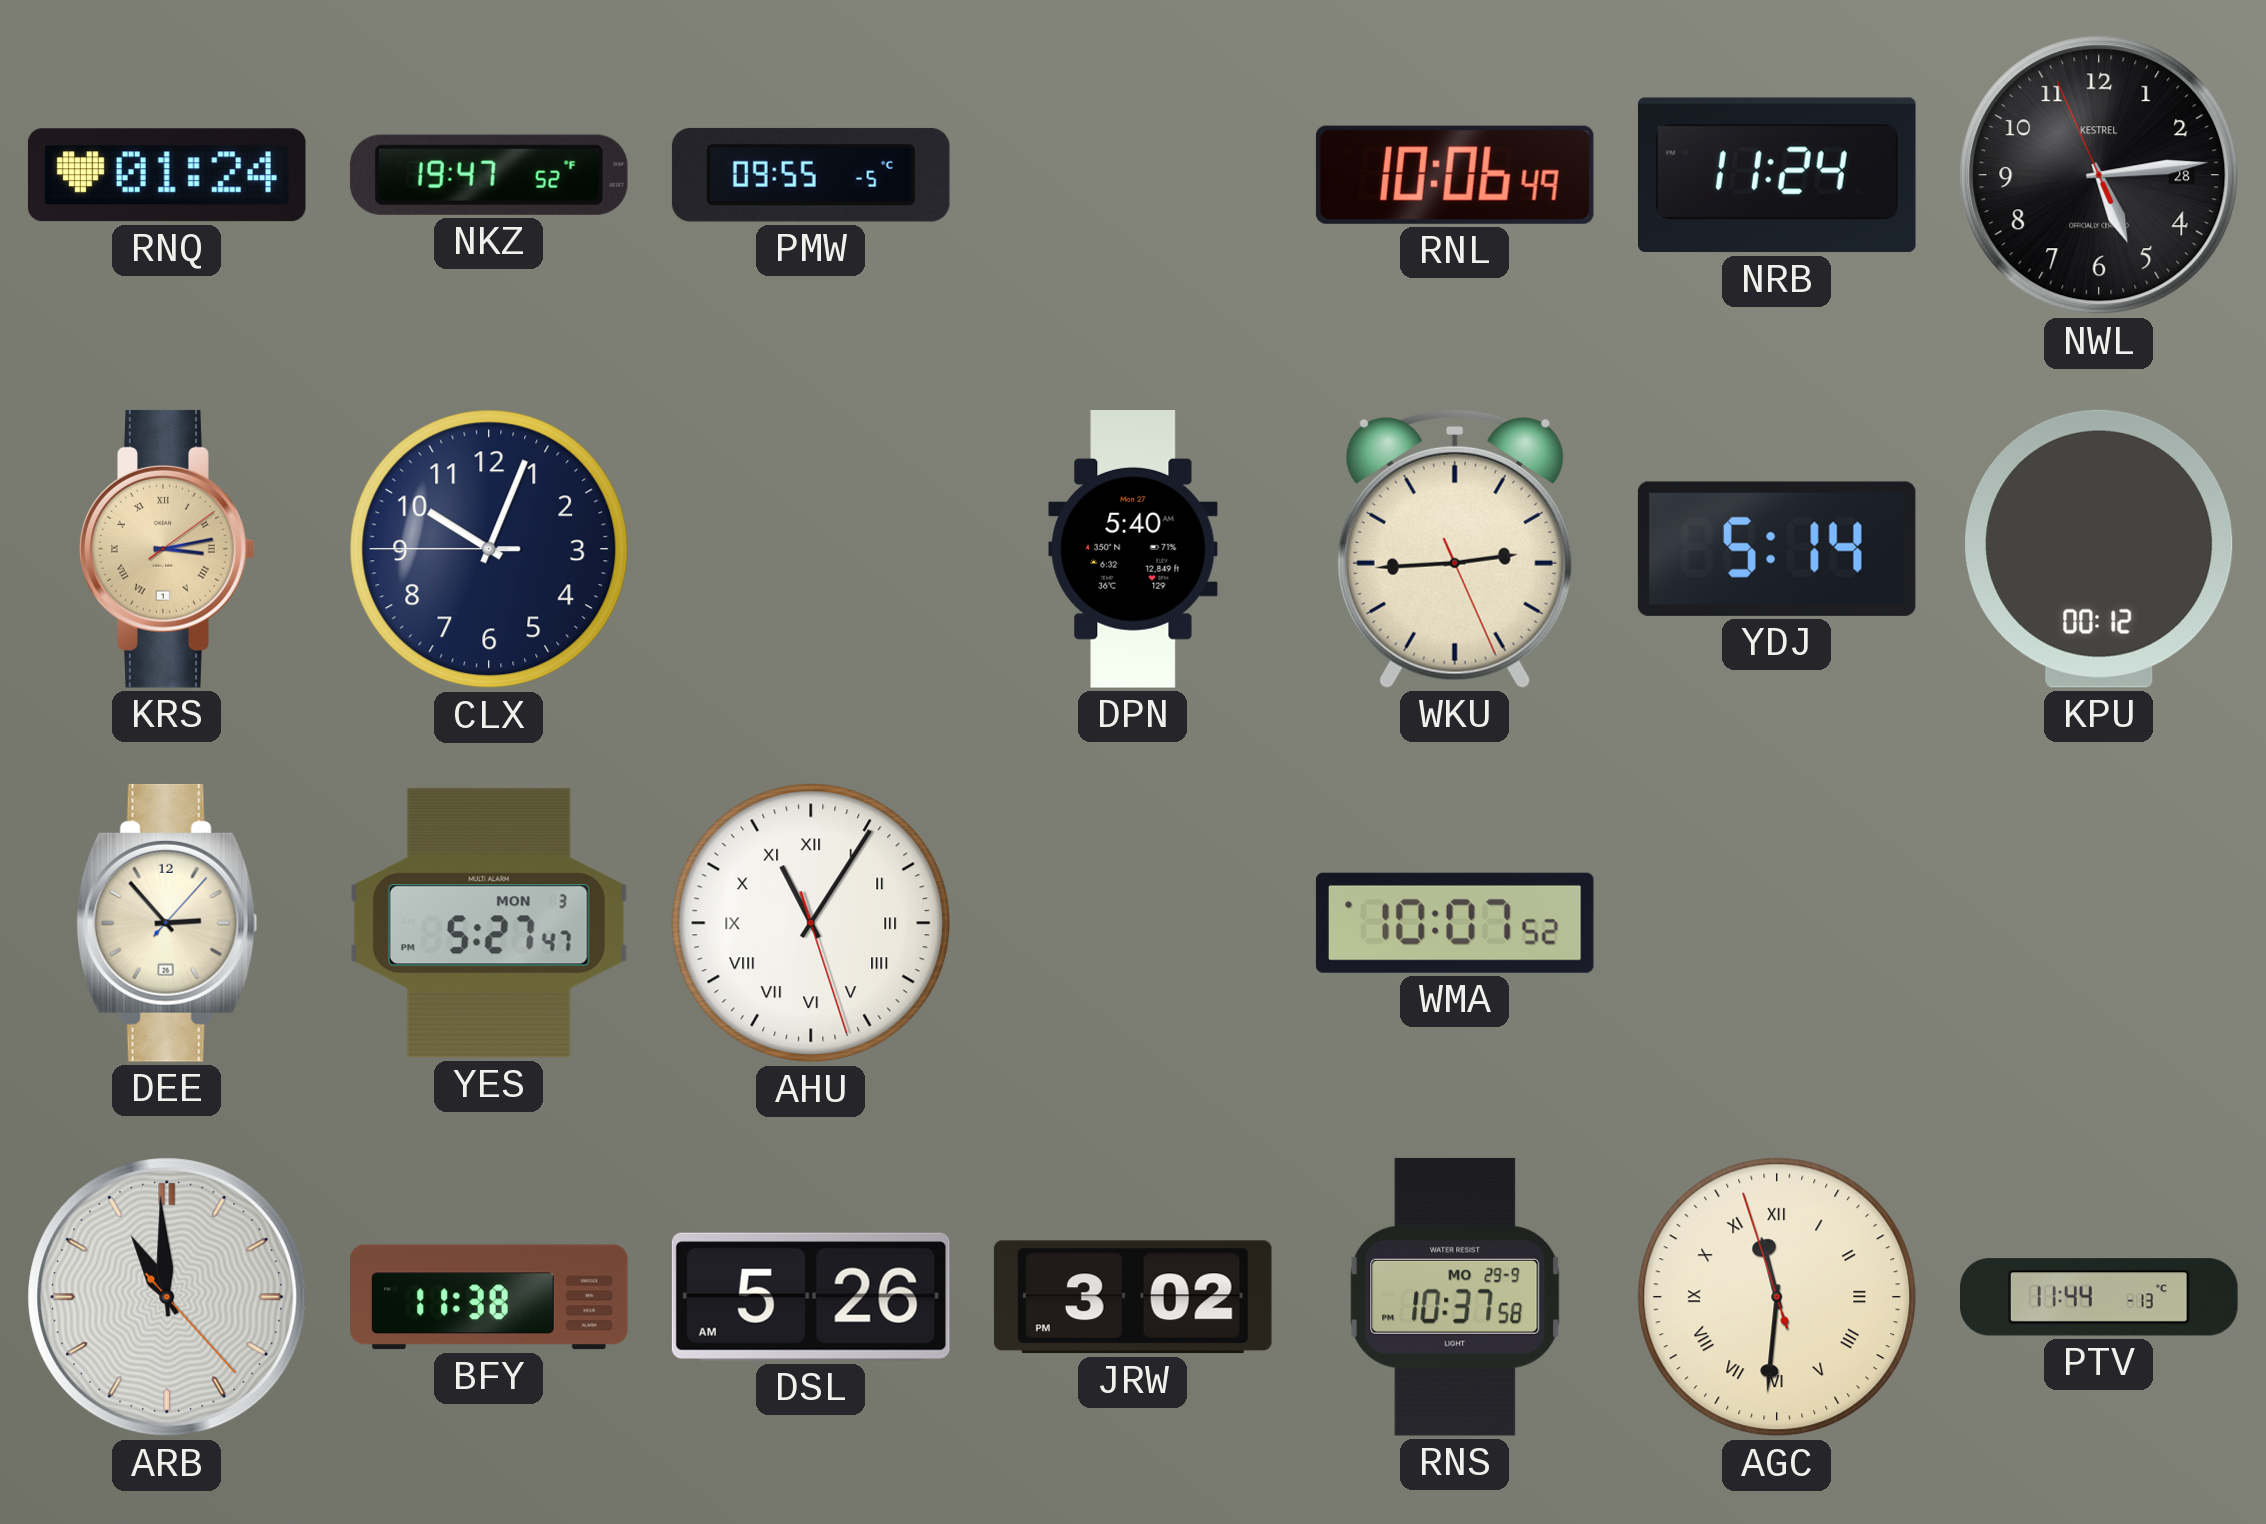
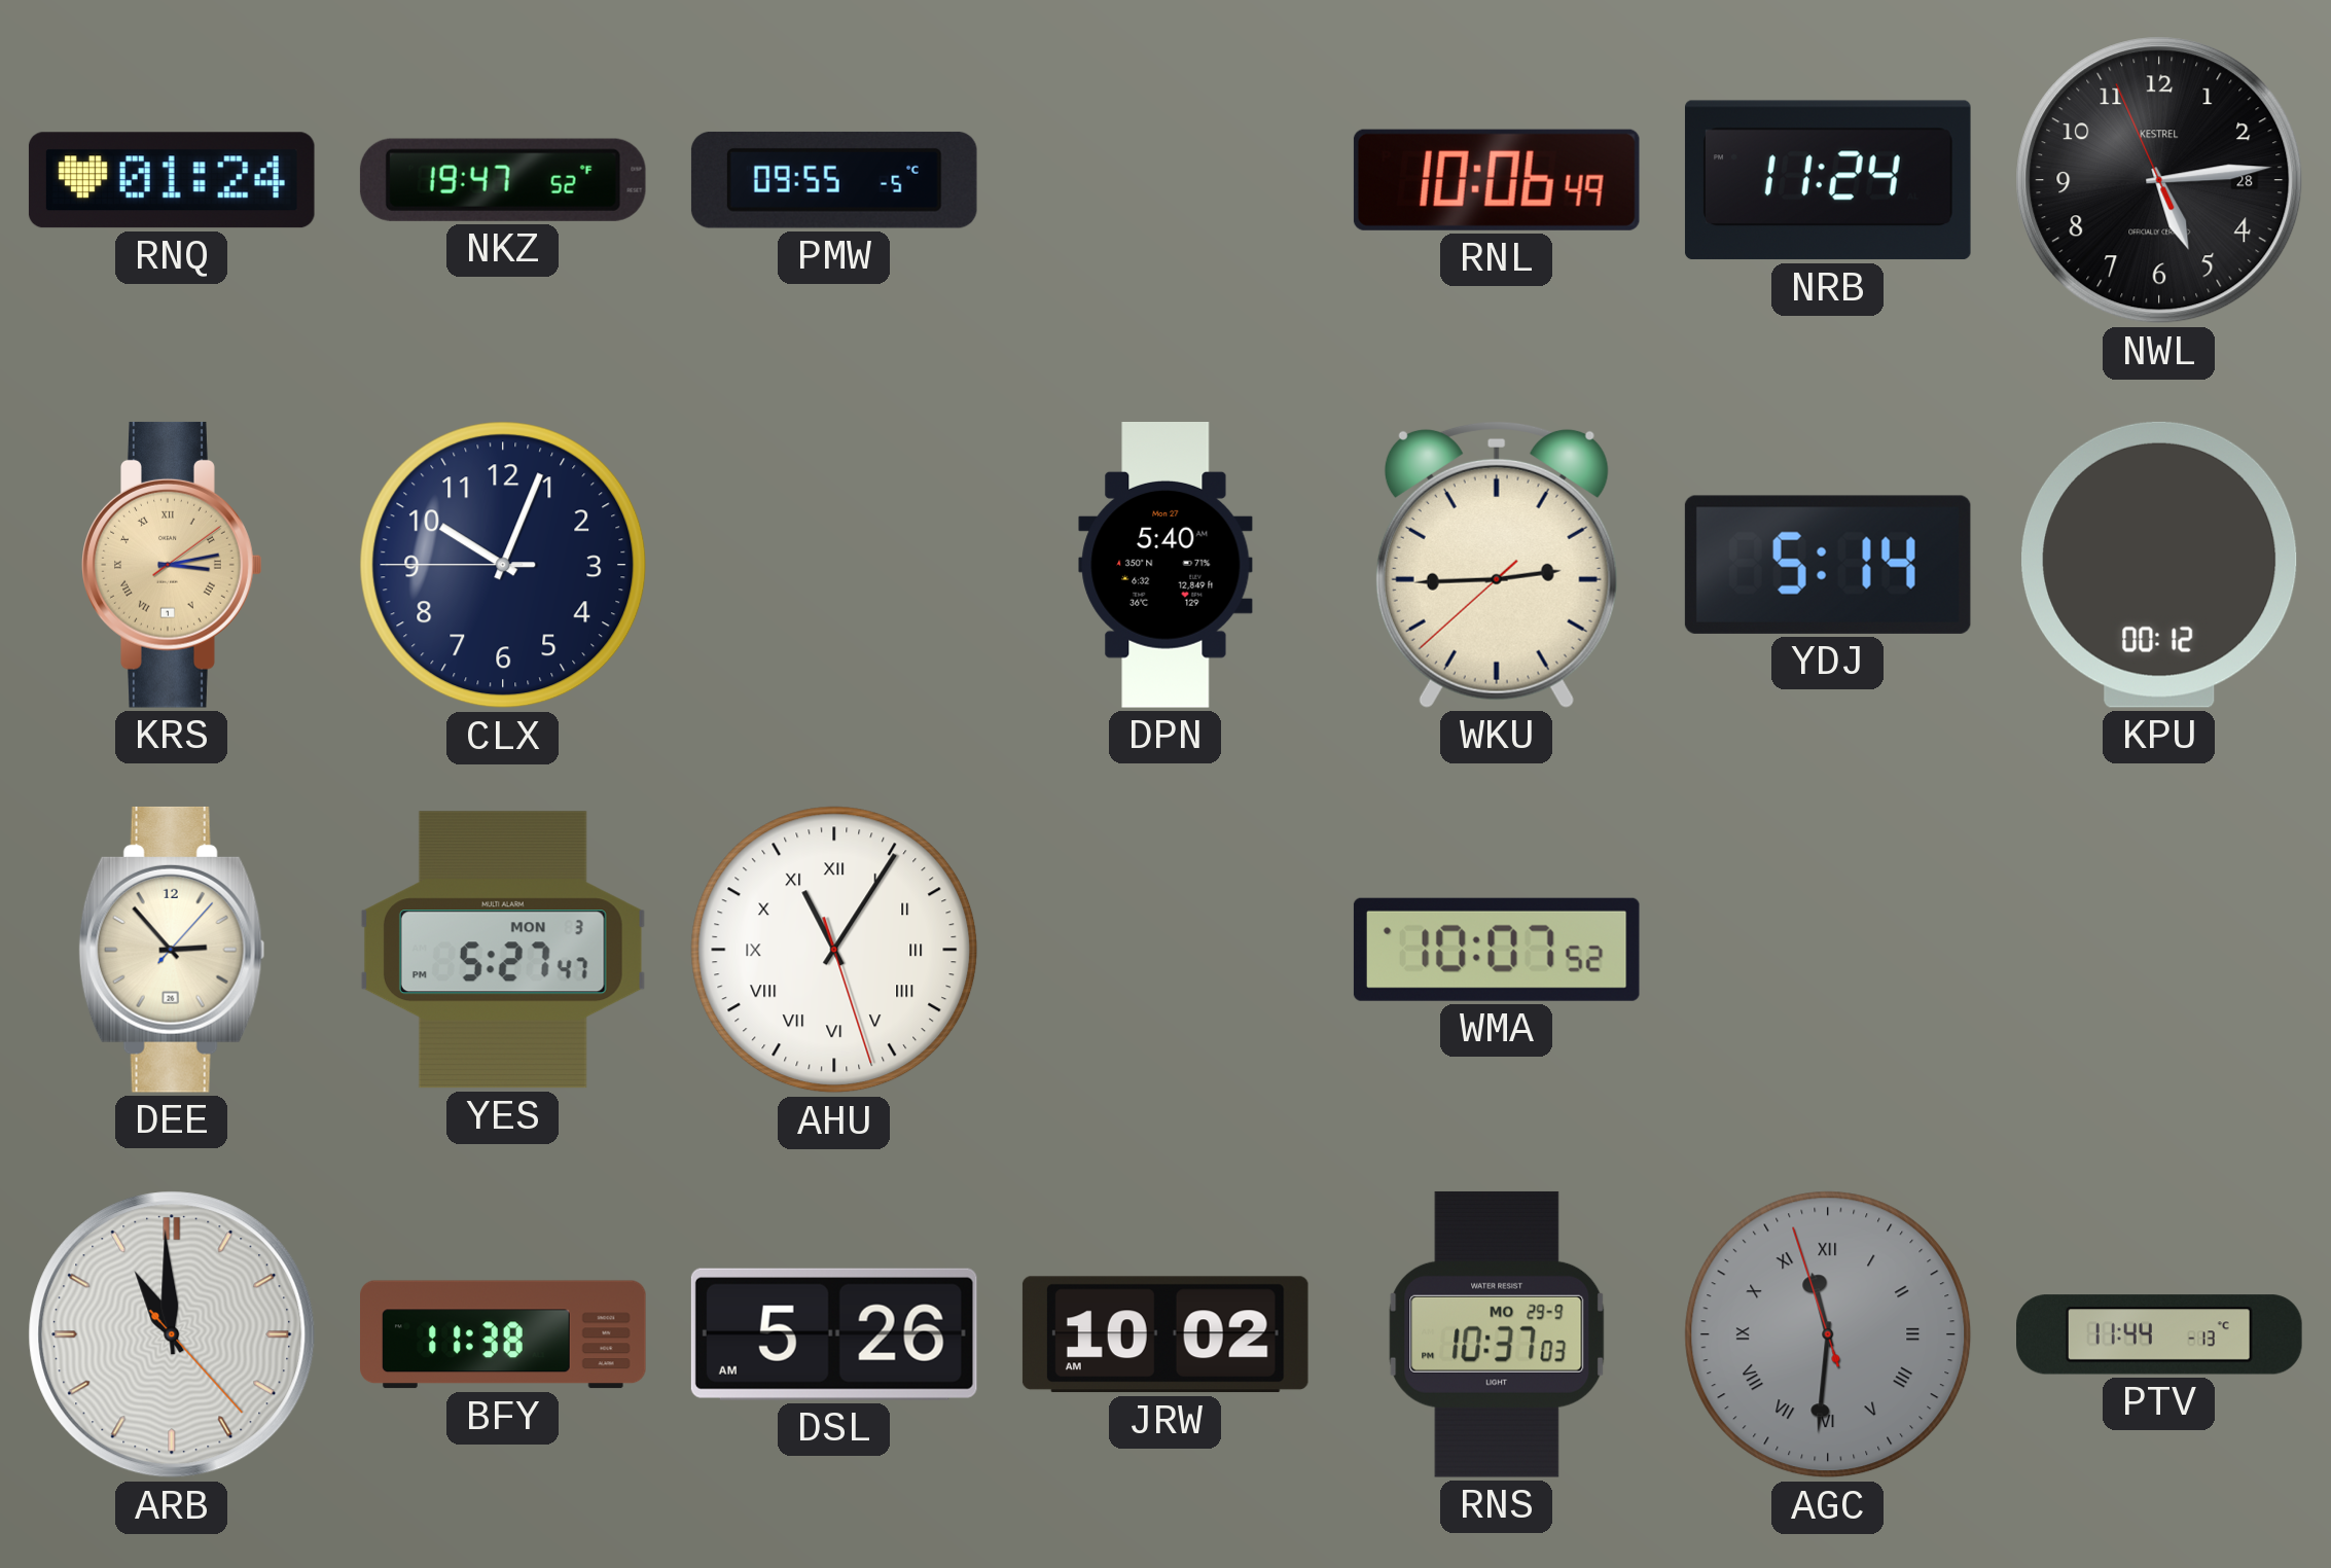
WKU: 2:44:26 -> 2:44:38 (1497, 564)
JRW: 3:02 -> 10:02 (1165, 1334)
RNS: 10:37:58 -> 10:37:03 (1497, 1334)
AGC dial: cream -> grey (1828, 1334)
